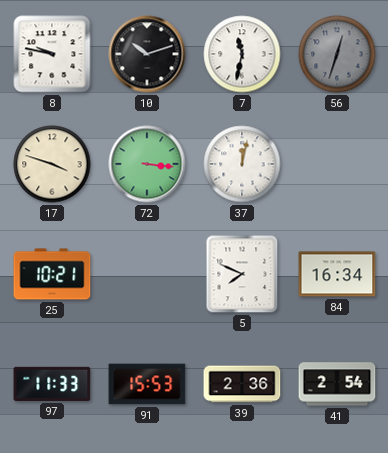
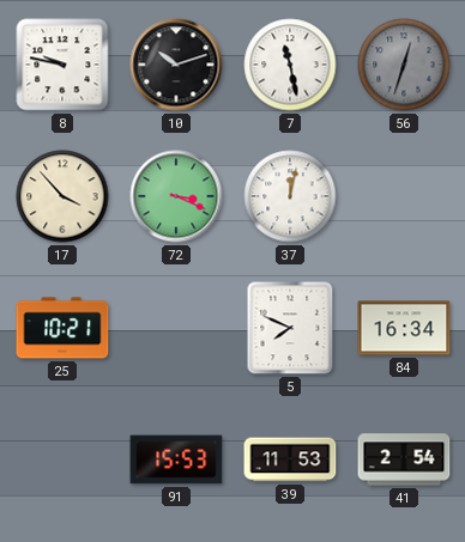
7: 11:32 -> 11:28 (290, 65)
17: 3:48 -> 3:53 (62, 196)
72: 3:16 -> 3:19 (176, 196)
97: 11:33 -> none (52, 384)
39: 2:36 -> 11:53 (290, 459)
